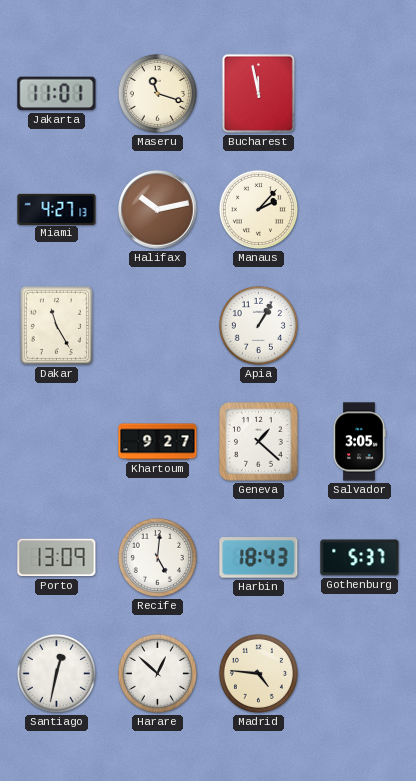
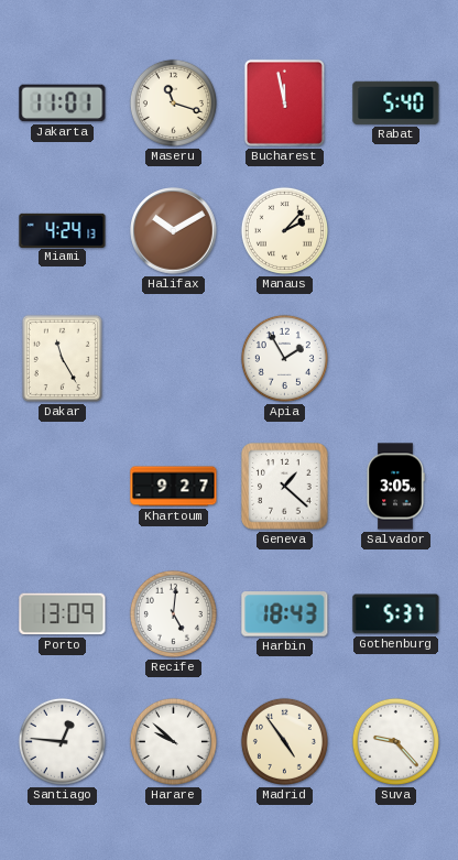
Rabat: none -> 5:40 (396, 102)
Miami: 4:27 -> 4:24 (63, 230)
Halifax: 10:13 -> 10:10 (174, 231)
Apia: 1:05 -> 1:55 (284, 358)
Santiago: 12:32 -> 12:46 (62, 741)
Harare: 12:52 -> 9:52 (173, 741)
Madrid: 4:46 -> 4:54 (284, 741)
Suva: none -> 9:23 (395, 741)
